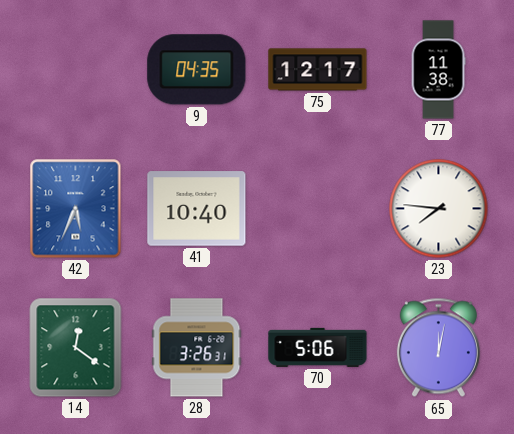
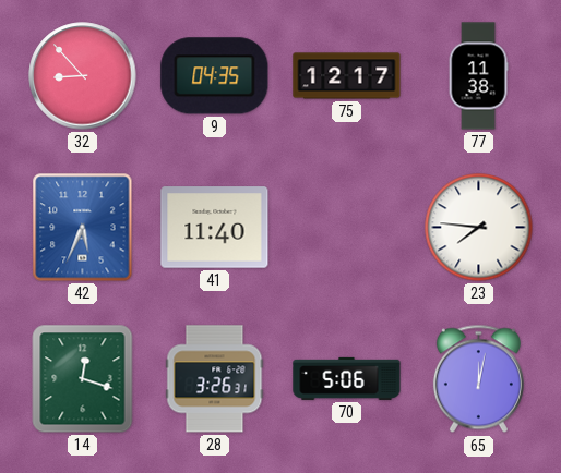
32: none -> 8:53 (83, 76)
41: 10:40 -> 11:40 (215, 228)
14: 12:21 -> 12:18 (83, 379)
